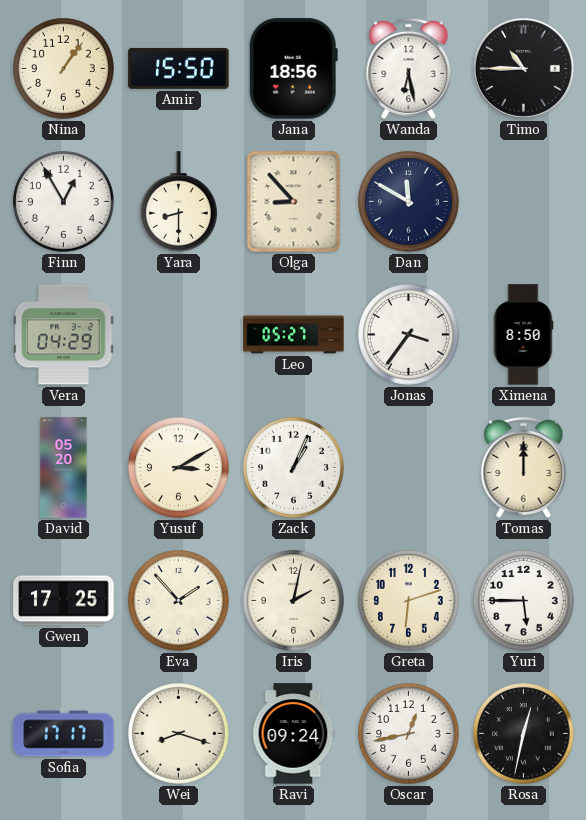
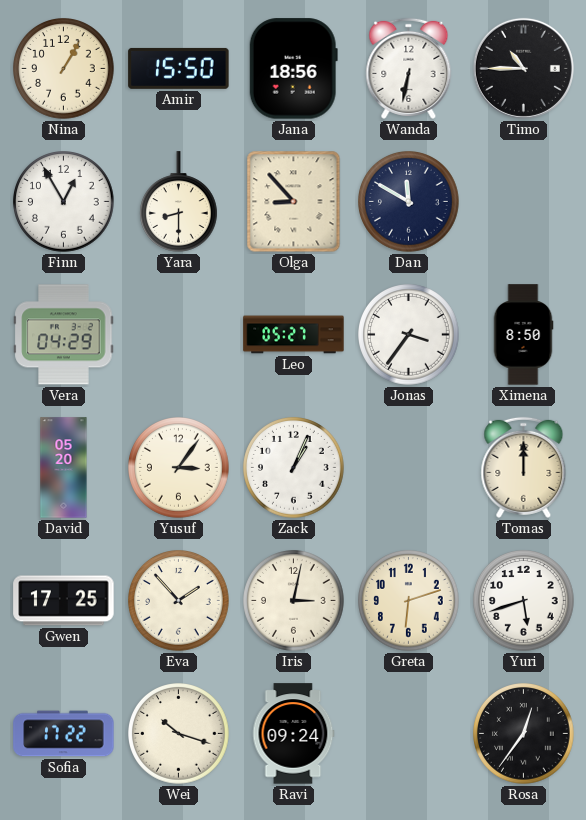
Nina: 1:06 -> 1:05 (64, 69)
Wanda: 6:28 -> 6:32 (409, 68)
Yusuf: 3:10 -> 3:06 (179, 468)
Iris: 2:02 -> 3:02 (294, 601)
Yuri: 5:45 -> 5:42 (524, 601)
Sofia: 17:17 -> 17:22 (64, 734)
Wei: 8:18 -> 10:18 (179, 734)
Oscar: 12:43 -> none (409, 734)
Rosa: 12:32 -> 12:36 (524, 734)
